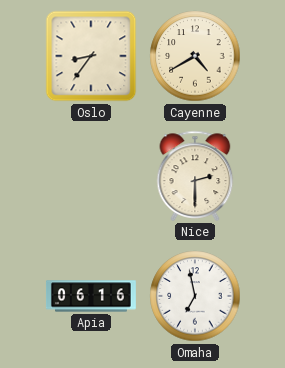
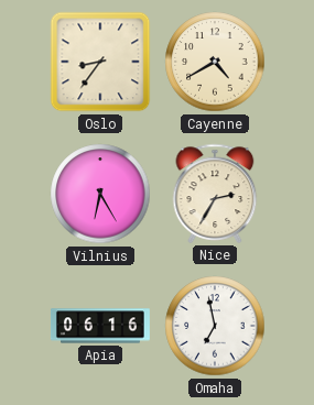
Vilnius: none -> 6:25 (100, 194)
Nice: 2:30 -> 2:35 (215, 194)
